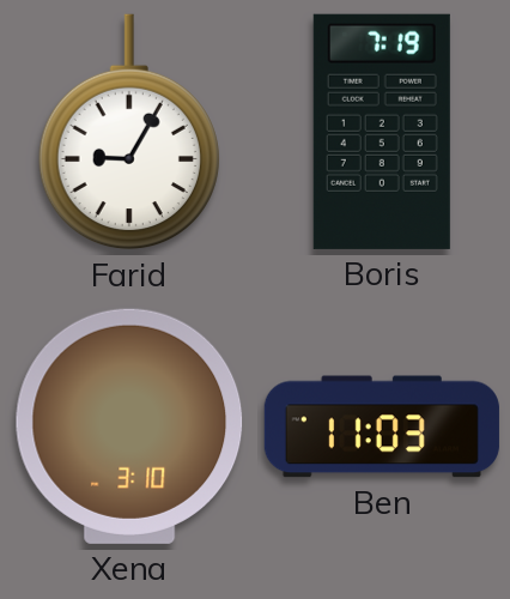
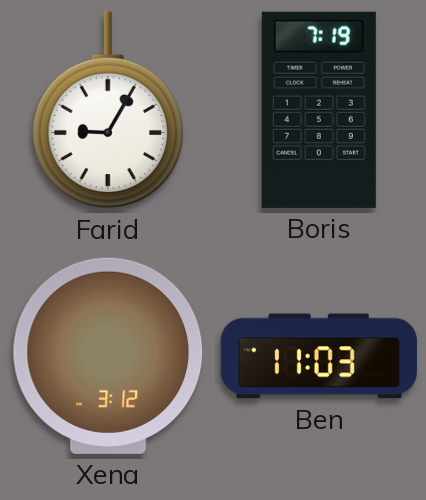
Xena: 3:10 -> 3:12 (108, 356)
